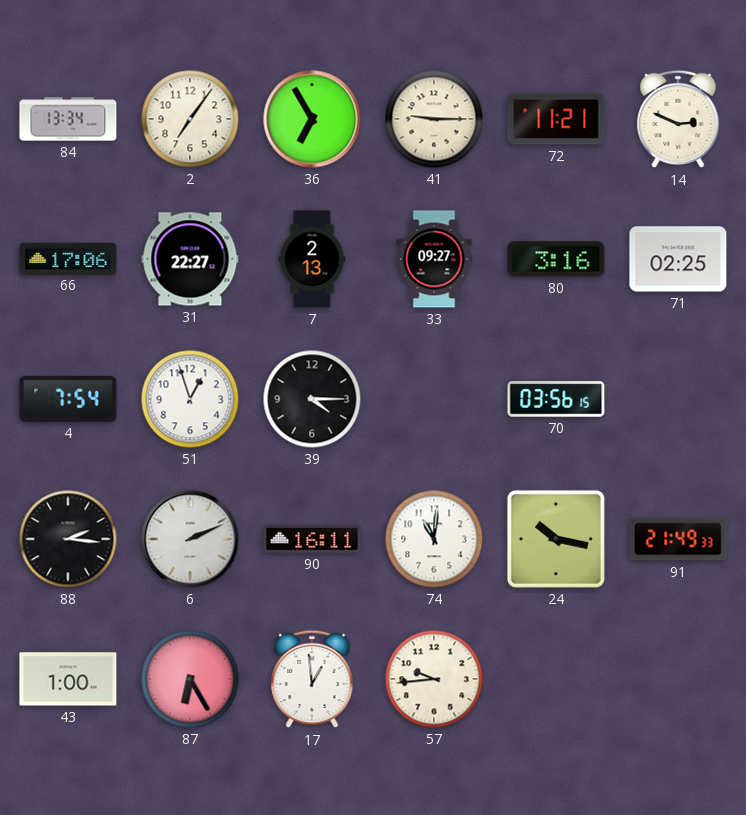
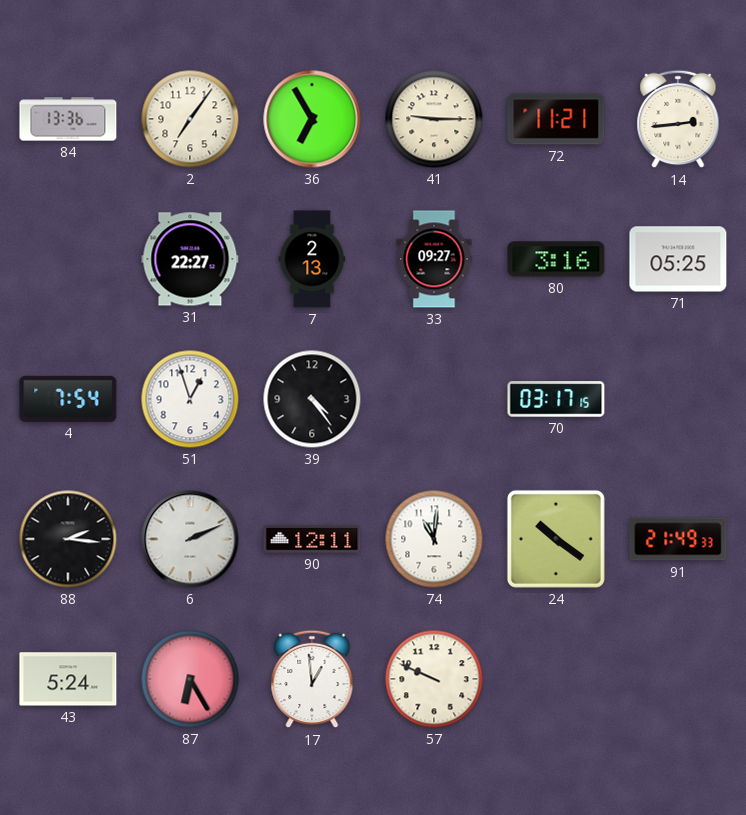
84: 13:34 -> 13:36 (68, 119)
14: 2:49 -> 2:44 (678, 119)
66: 17:06 -> none (68, 258)
71: 02:25 -> 05:25 (678, 259)
39: 4:15 -> 4:24 (312, 399)
70: 03:56 -> 03:17 (556, 399)
90: 16:11 -> 12:11 (312, 540)
24: 10:17 -> 10:21 (556, 539)
43: 1:00 -> 5:24 (68, 679)
57: 9:44 -> 9:49 (434, 679)
